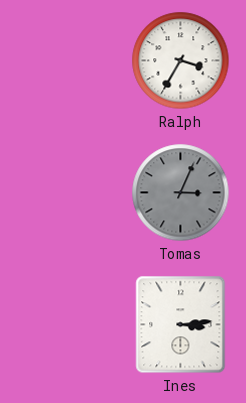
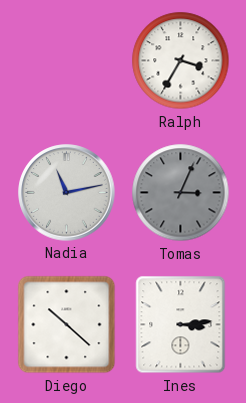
Nadia: none -> 11:13 (67, 193)
Diego: none -> 10:22 (67, 325)
